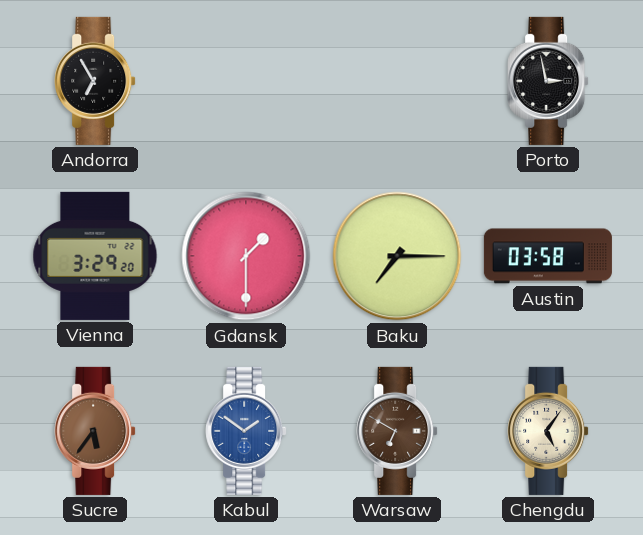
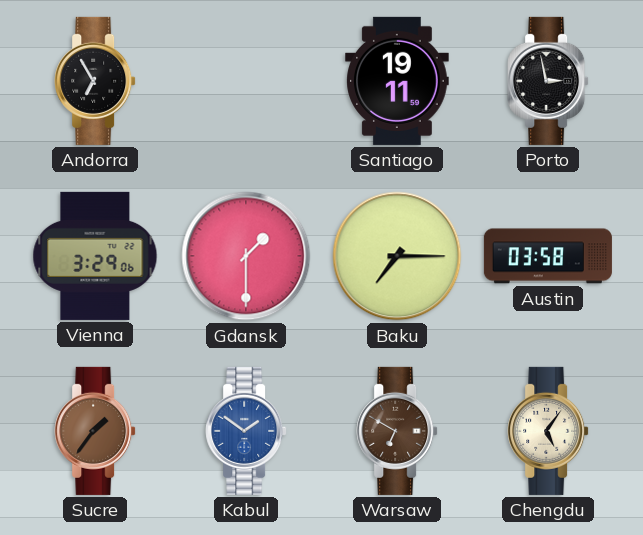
Santiago: none -> 19:11 (397, 81)
Vienna: 3:29:20 -> 3:29:06 (95, 256)
Sucre: 5:36 -> 1:36 (95, 431)
